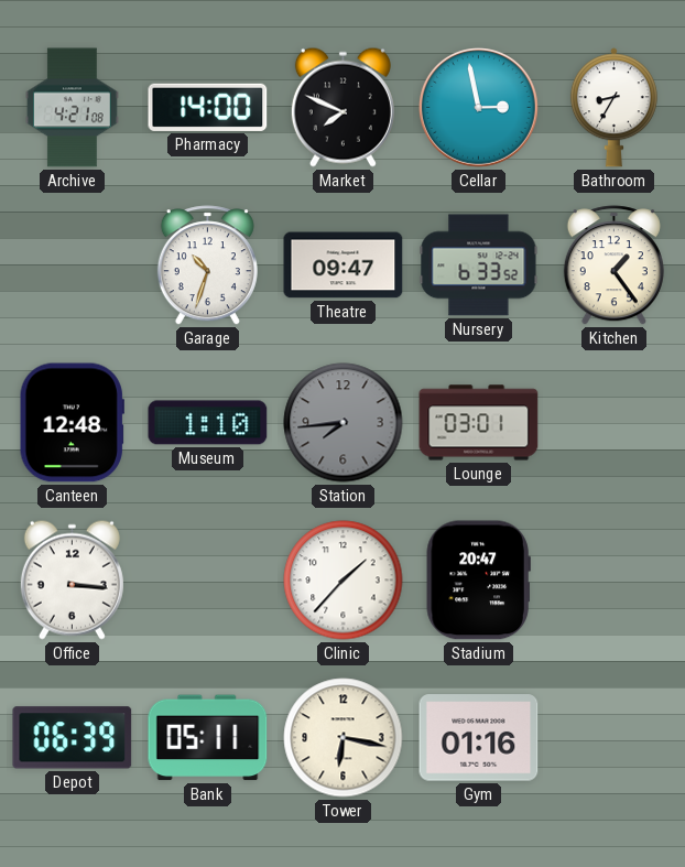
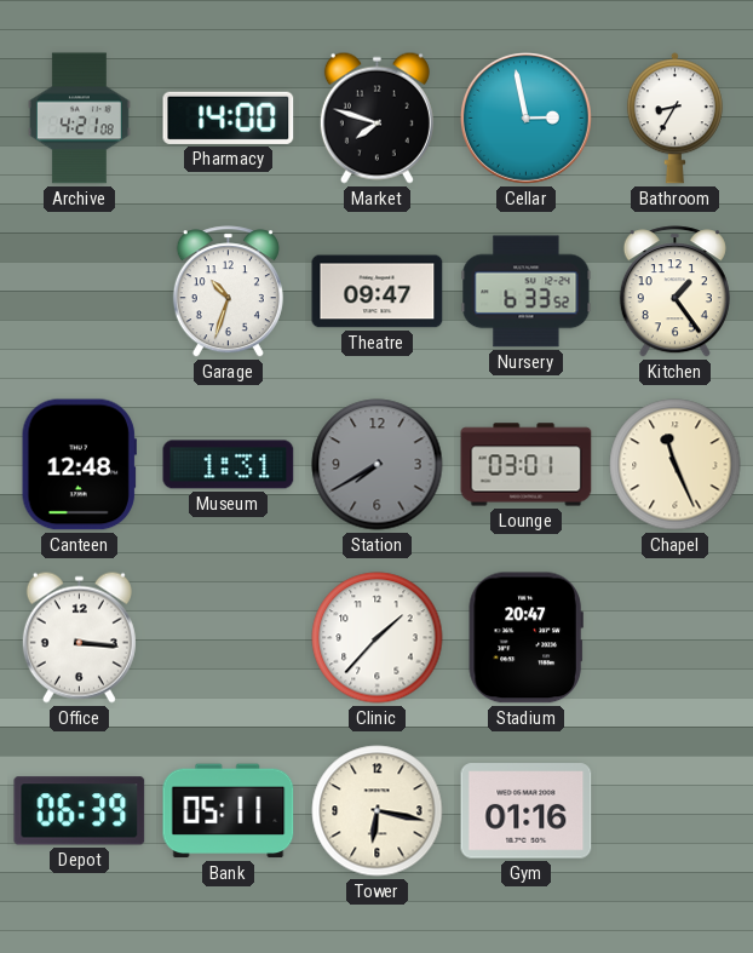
Market: 7:49 -> 7:48 (376, 117)
Museum: 1:10 -> 1:31 (229, 465)
Station: 7:44 -> 7:40 (378, 465)
Chapel: none -> 11:26 (676, 465)
